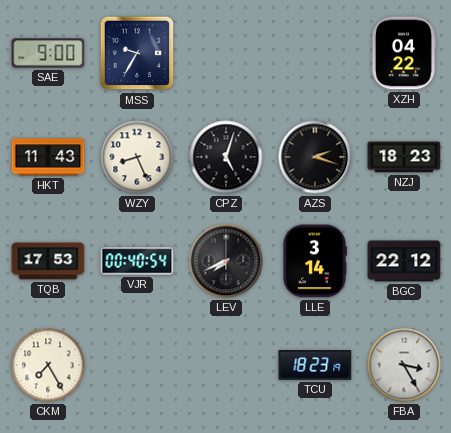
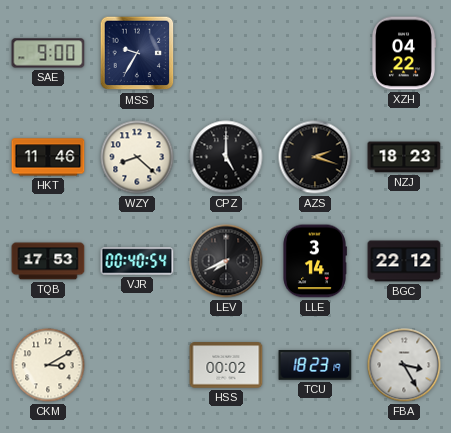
HKT: 11:43 -> 11:46 (48, 157)
WZY: 8:26 -> 8:22 (137, 157)
CPZ: 5:03 -> 5:00 (226, 157)
CKM: 7:25 -> 3:10 (48, 365)
HSS: none -> 00:02 (226, 365)
